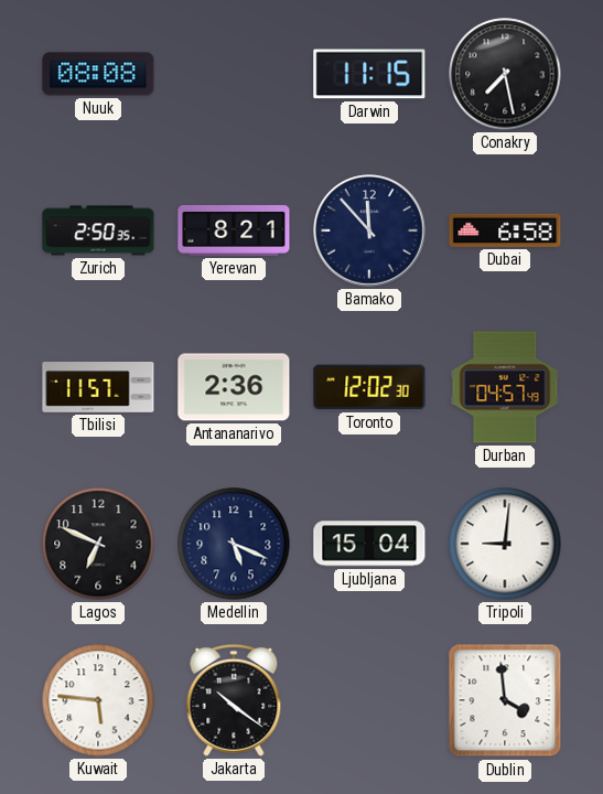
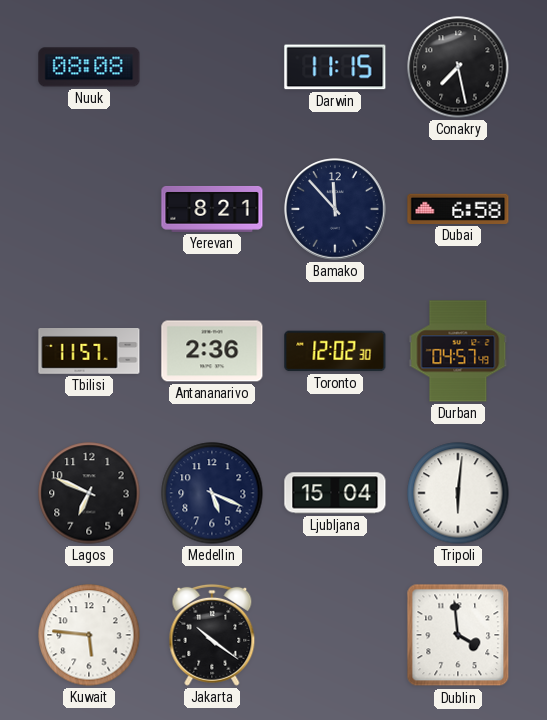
Zurich: 2:50 -> none (98, 230)
Tripoli: 9:01 -> 6:01 (458, 493)
